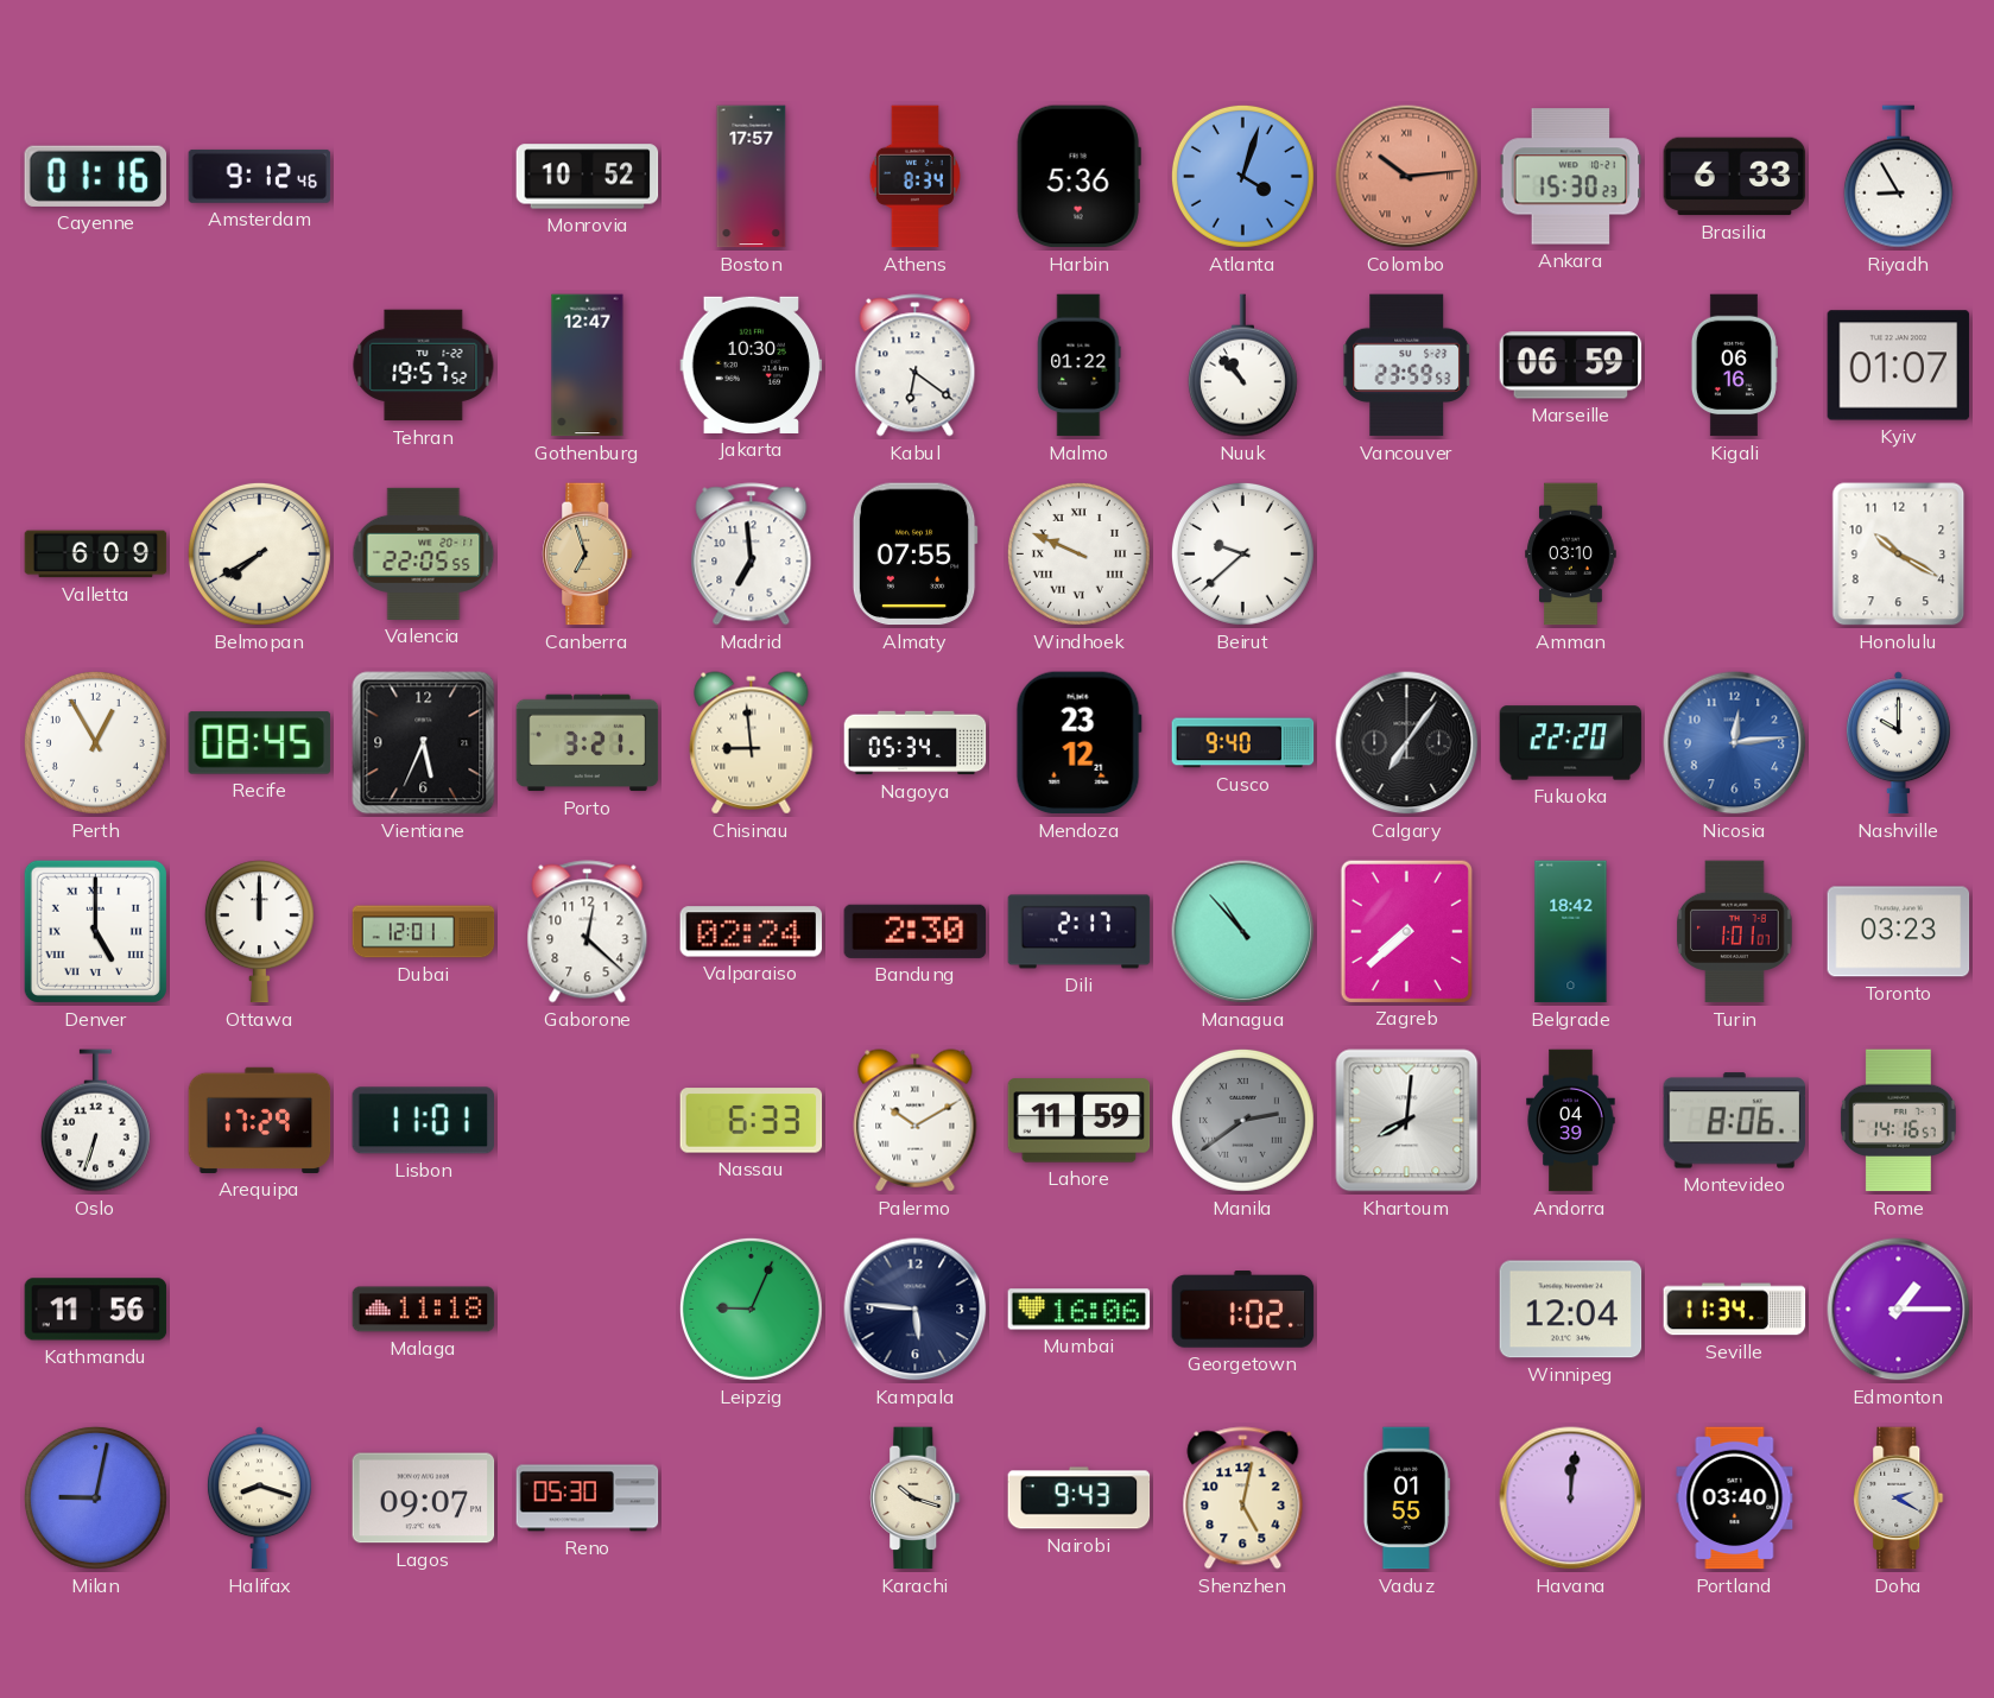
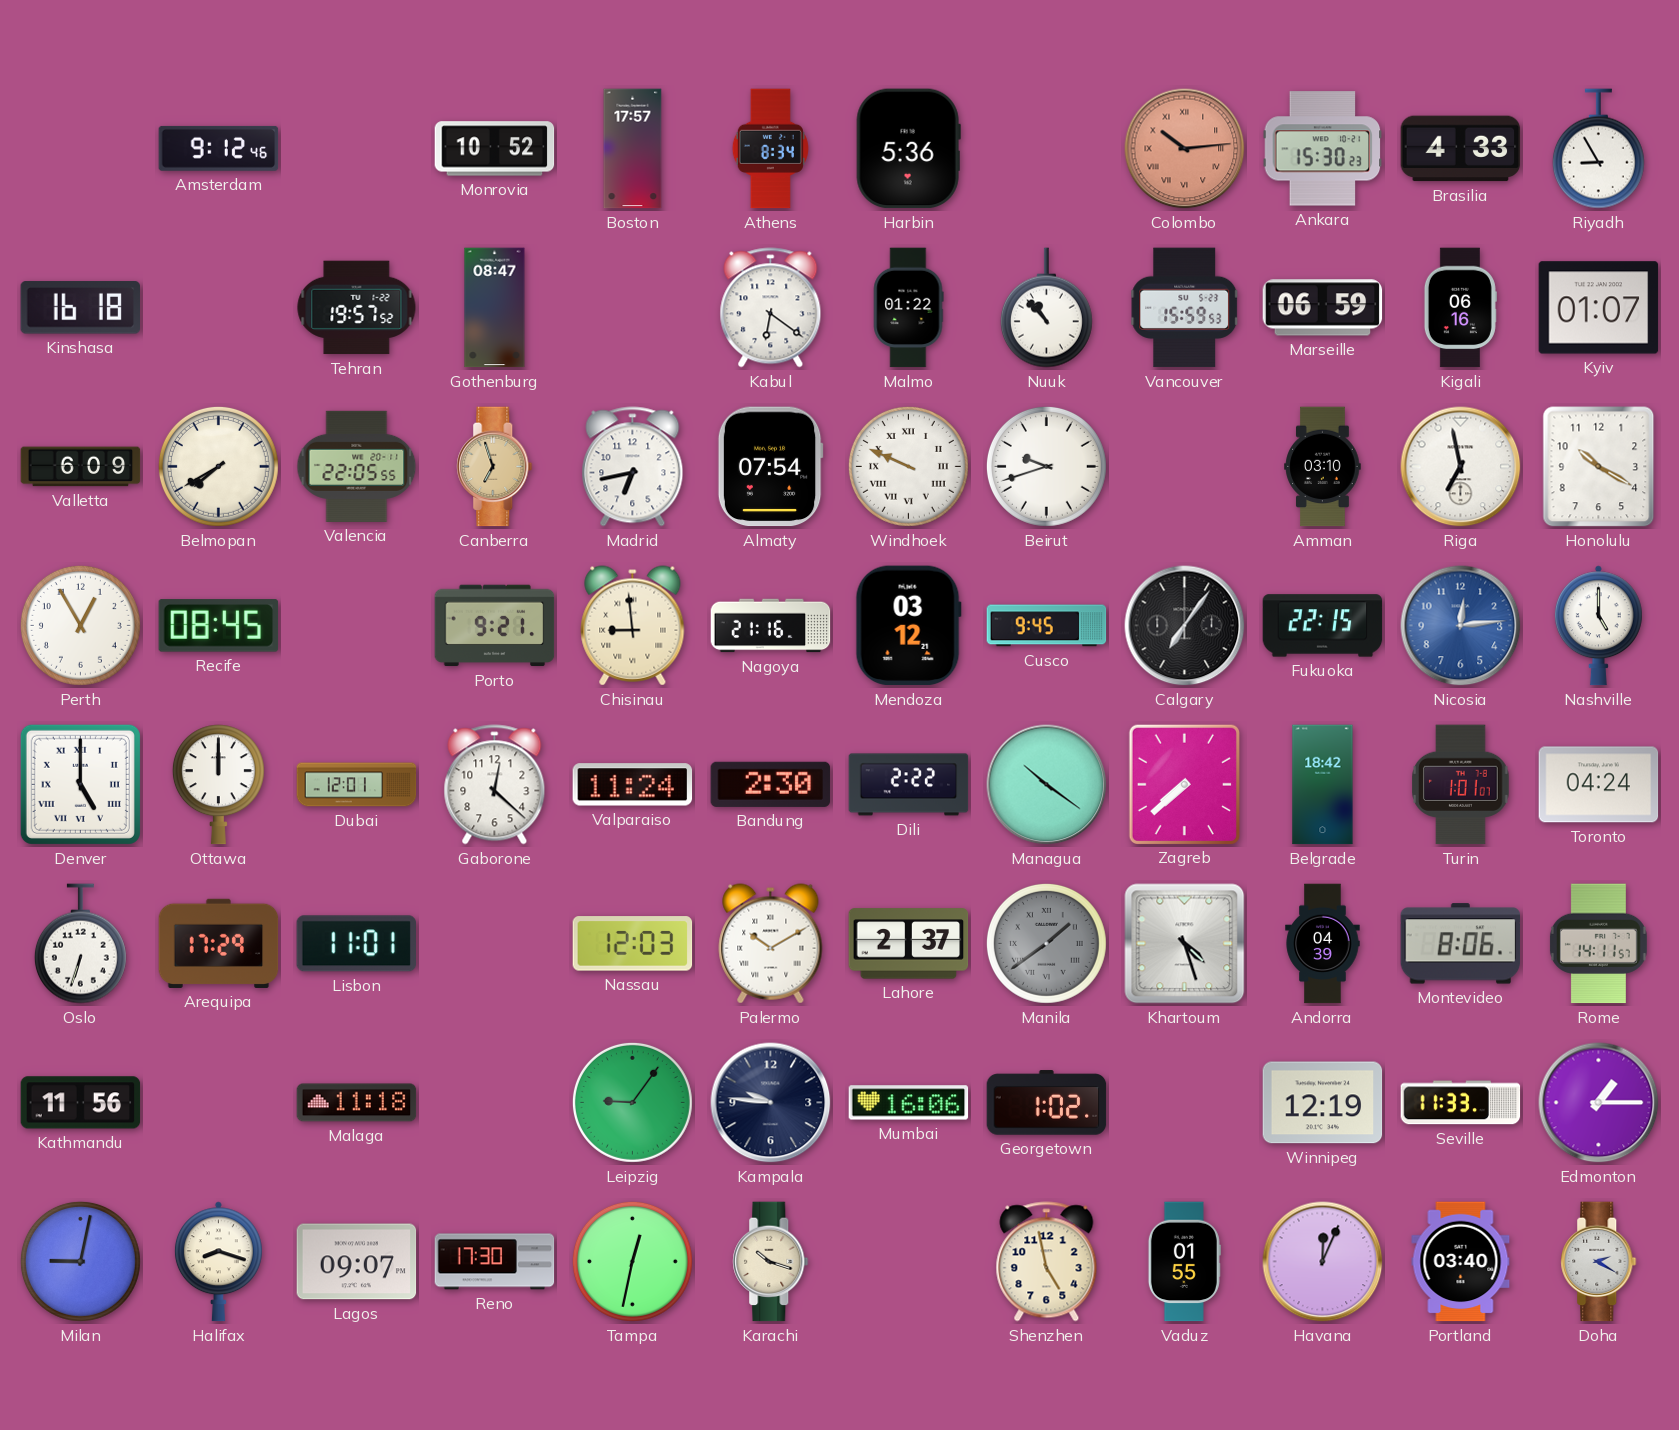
Cayenne: 01:16 -> none (95, 176)
Atlanta: 4:03 -> none (1242, 176)
Brasilia: 6:33 -> 4:33 (1461, 149)
Kinshasa: none -> 16:18 (80, 308)
Gothenburg: 12:47 -> 08:47 (495, 308)
Jakarta: 10:30 -> none (752, 365)
Vancouver: 23:59 -> 15:59 (1185, 308)
Madrid: 6:59 -> 6:43 (633, 467)
Almaty: 07:55 -> 07:54 (770, 467)
Beirut: 9:38 -> 9:42 (1046, 466)
Riga: none -> 6:58 (1461, 467)
Vientiane: 5:34 -> none (424, 743)
Porto: 3:21 -> 9:21 (495, 626)
Nagoya: 05:34 -> 21:16 (771, 626)
Mendoza: 23:12 -> 03:12 (908, 626)
Cusco: 9:40 -> 9:45 (1047, 626)
Fukuoka: 22:20 -> 22:15 (1323, 626)
Nashville: 10:00 -> 5:00 (1598, 626)
Valparaiso: 02:24 -> 11:24 (633, 785)
Dili: 2:17 -> 2:22 (909, 785)
Managua: 10:53 -> 10:21 (1047, 785)
Toronto: 03:23 -> 04:24 (1599, 785)
Nassau: 6:33 -> 12:03 (633, 944)
Lahore: 11:59 -> 2:37 (909, 944)
Manila: 2:39 -> 1:39 (1046, 943)
Khartoum: 8:01 -> 4:27 (1185, 944)
Rome: 14:16 -> 14:11 (1598, 944)
Leipzig: 9:04 -> 9:06 (632, 1102)
Kampala: 5:46 -> 9:46 (771, 1103)
Winnipeg: 12:04 -> 12:19 (1323, 1103)
Seville: 11:34 -> 11:33 (1461, 1103)
Reno: 05:30 -> 17:30 (495, 1262)
Tampa: none -> 12:32 (632, 1261)
Nairobi: 9:43 -> none (1080, 1499)
Shenzhen: 5:02 -> 4:58 (1047, 1262)
Havana: 12:01 -> 12:04 (1323, 1262)
